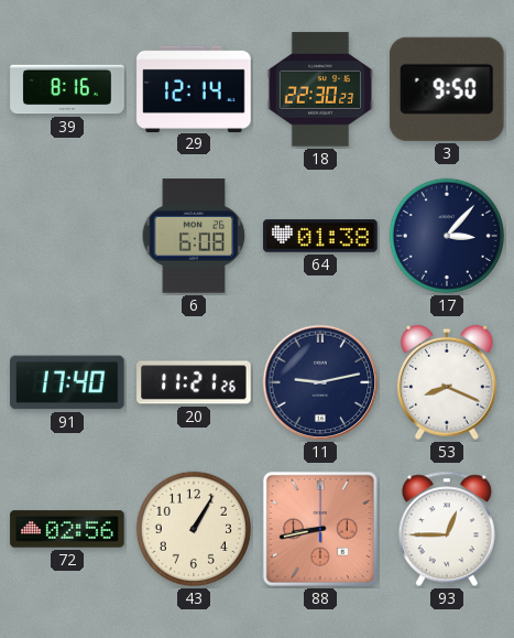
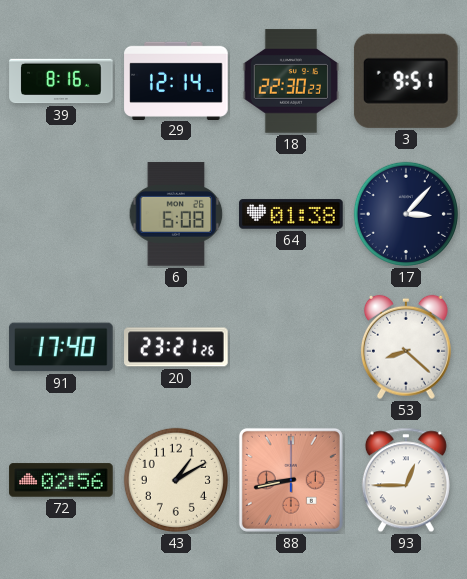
3: 9:50 -> 9:51 (406, 81)
20: 11:21 -> 23:21 (176, 347)
11: 9:13 -> none (320, 382)
53: 8:19 -> 8:22 (406, 347)
43: 1:05 -> 1:10 (176, 480)
